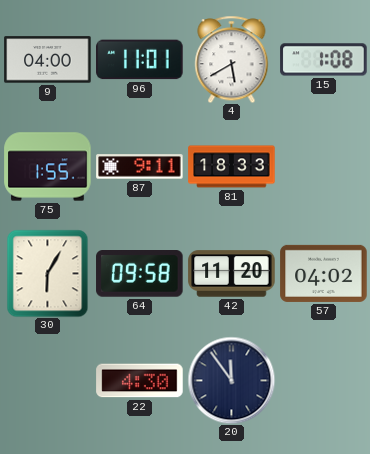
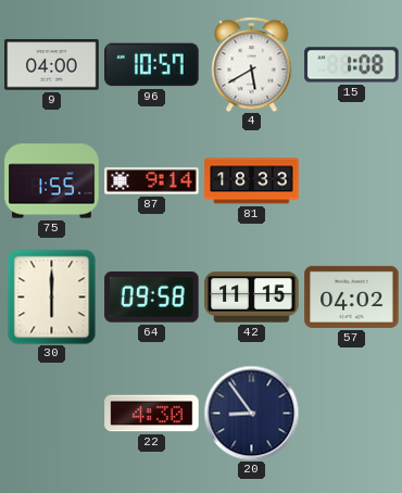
96: 11:01 -> 10:57 (152, 65)
87: 9:11 -> 9:14 (152, 181)
30: 6:05 -> 6:00 (52, 296)
42: 11:20 -> 11:15 (252, 298)
20: 11:54 -> 8:54 (251, 413)
